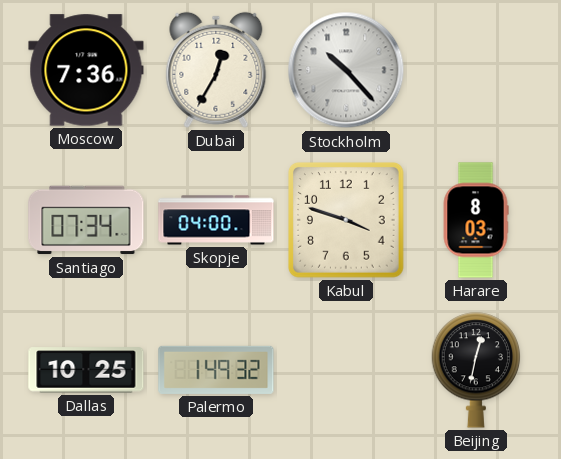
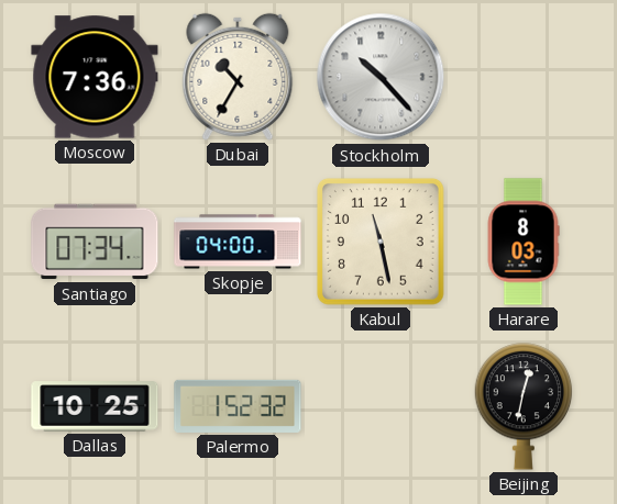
Dubai: 12:35 -> 10:35 (238, 77)
Kabul: 3:48 -> 11:28 (382, 243)
Palermo: 1:49 -> 1:52 (238, 406)
